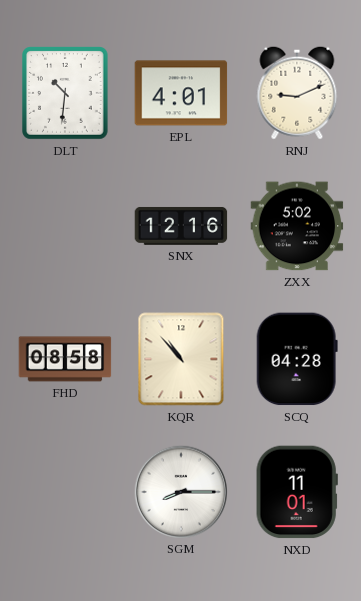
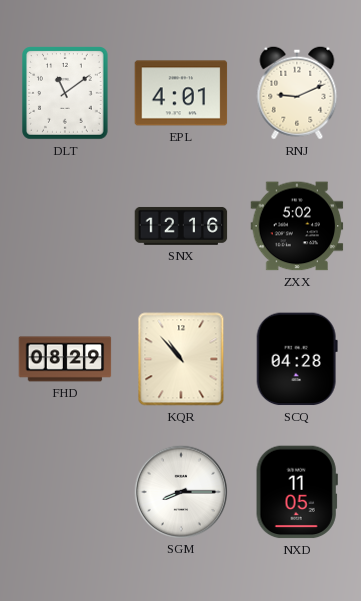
DLT: 10:31 -> 11:09 (66, 93)
FHD: 08:58 -> 08:29 (65, 359)
NXD: 11:01 -> 11:05 (297, 492)
